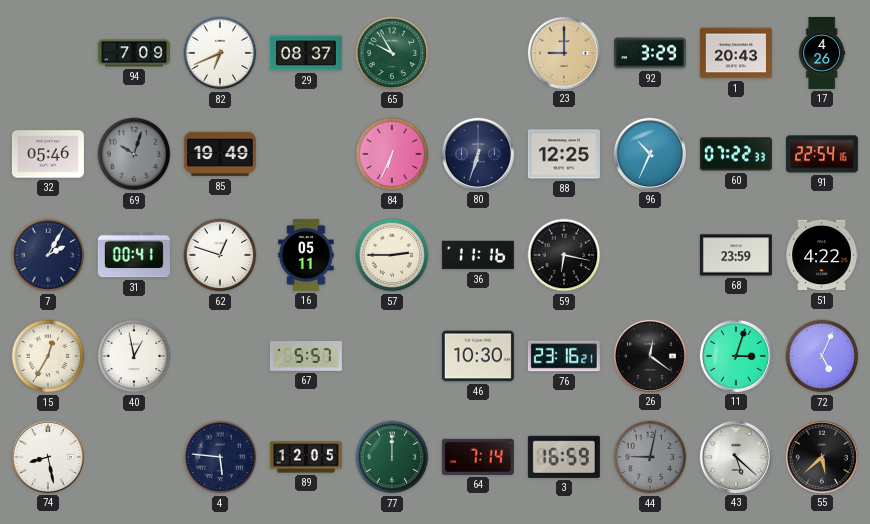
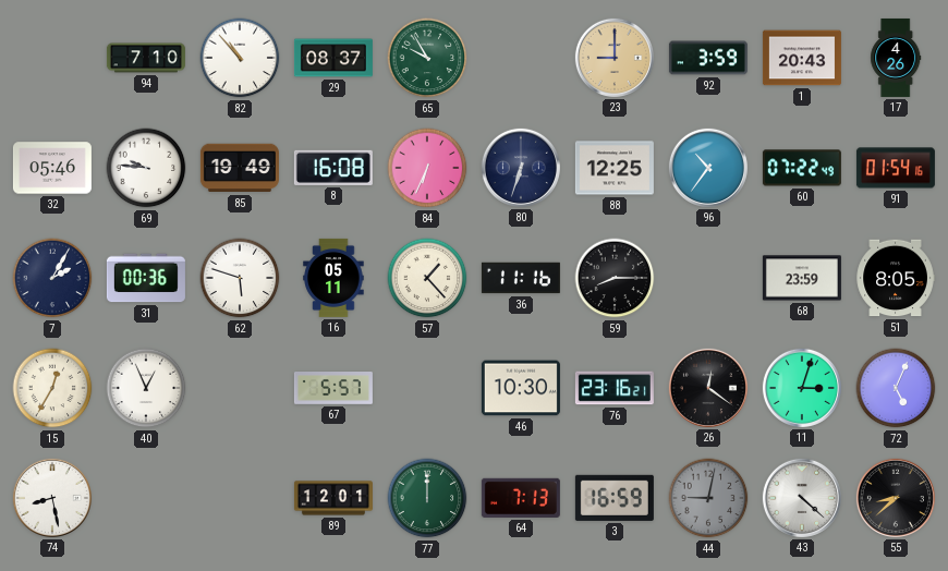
94: 7:09 -> 7:10 (146, 58)
82: 6:41 -> 10:53 (240, 58)
92: 3:29 -> 3:59 (708, 58)
69: 10:03 -> 9:46 (146, 168)
69 dial: grey -> white (146, 168)
8: none -> 16:08 (333, 168)
96: 10:34 -> 10:36 (708, 168)
60: 07:22:33 -> 07:22:49 (802, 168)
91: 22:54 -> 01:54 (896, 168)
31: 00:41 -> 00:36 (146, 278)
62: 12:48 -> 5:48 (240, 278)
57: 2:45 -> 1:23 (427, 278)
59: 6:17 -> 8:15 (615, 278)
51: 4:22 -> 8:05 (896, 278)
40: 12:58 -> 12:56 (146, 388)
4: 5:46 -> none (220, 457)
89: 12:05 -> 12:01 (333, 498)
64: 7:14 -> 7:13 (521, 498)
43: 5:22 -> 4:22 (802, 498)
55: 5:38 -> 8:38 (896, 498)
